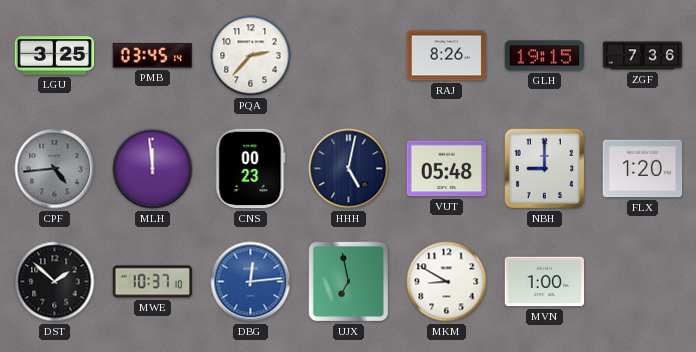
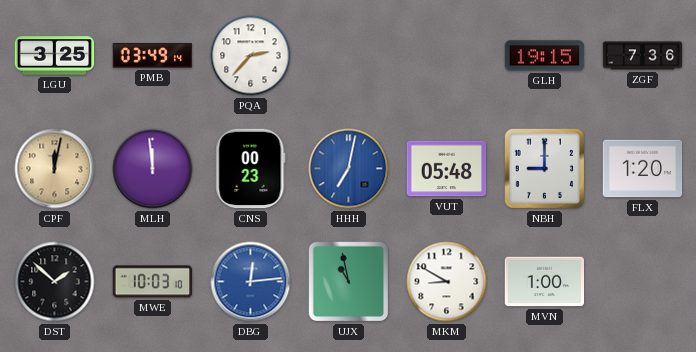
PMB: 03:45 -> 03:49 (153, 56)
RAJ: 8:26 -> none (447, 56)
CPF: 4:44 -> 12:02 (55, 169)
CPF dial: grey -> champagne (55, 169)
HHH: 5:02 -> 7:02 (349, 169)
HHH dial: navy -> blue (349, 169)
MWE: 10:37 -> 10:03 (153, 282)
UJX: 6:58 -> 10:58 (349, 282)
